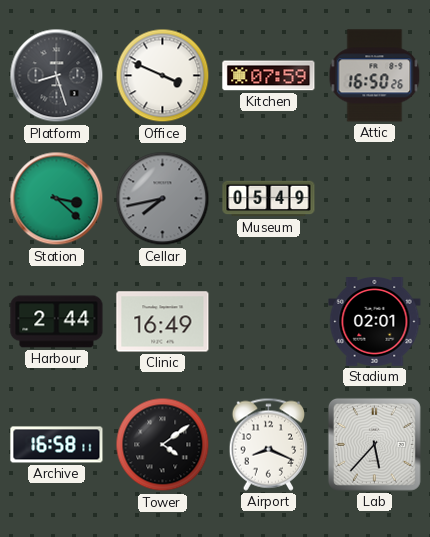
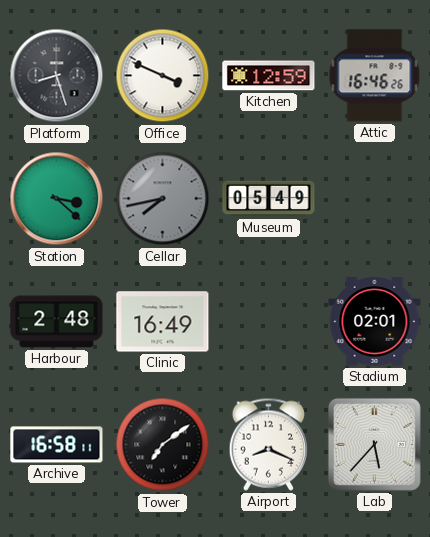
Kitchen: 07:59 -> 12:59 (269, 76)
Attic: 16:50 -> 16:46 (375, 76)
Harbour: 2:44 -> 2:48 (57, 322)
Tower: 4:09 -> 7:09 (163, 445)
